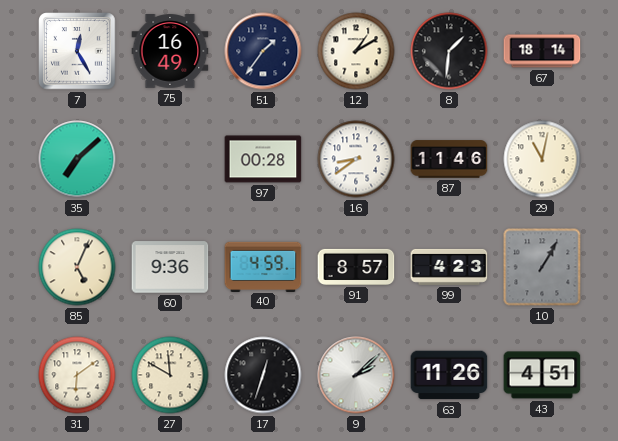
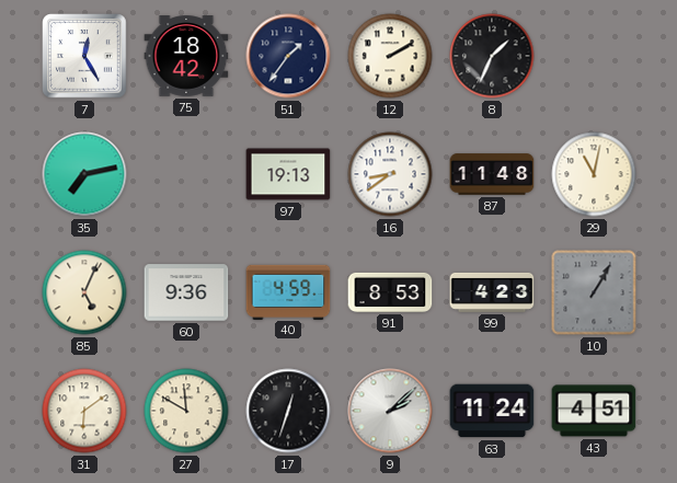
75: 16:49 -> 18:42 (186, 56)
12: 1:10 -> 2:10 (390, 56)
8: 1:31 -> 1:34 (492, 56)
67: 18:14 -> none (542, 51)
35: 7:08 -> 7:13 (84, 174)
97: 00:28 -> 19:13 (288, 174)
87: 11:46 -> 11:48 (492, 174)
91: 8:57 -> 8:53 (390, 292)
63: 11:26 -> 11:24 (492, 411)
